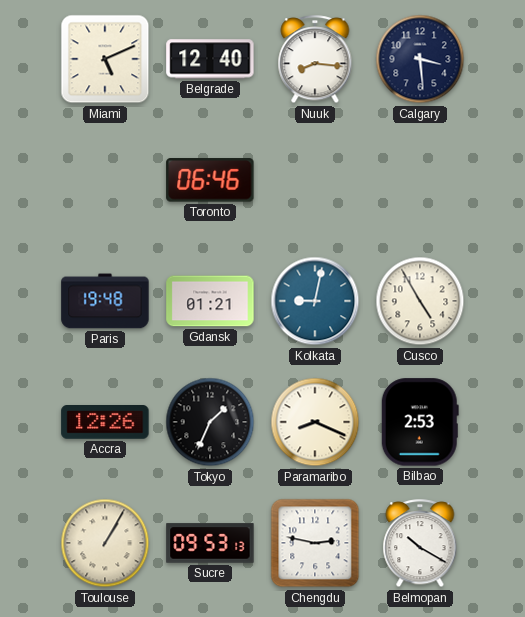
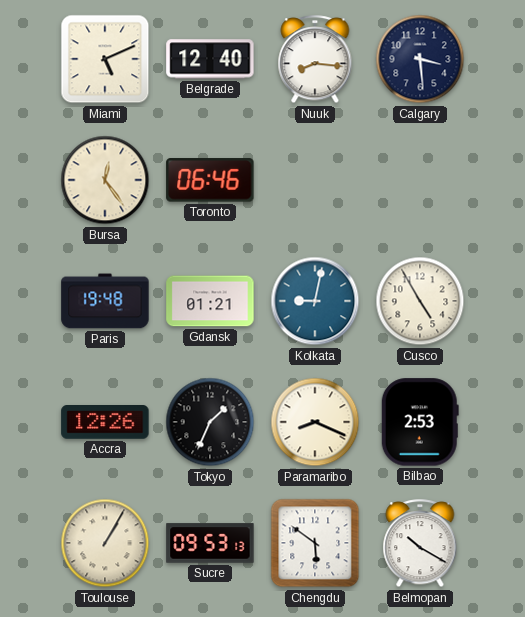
Bursa: none -> 12:24 (105, 180)
Chengdu: 2:47 -> 5:51 (315, 543)
